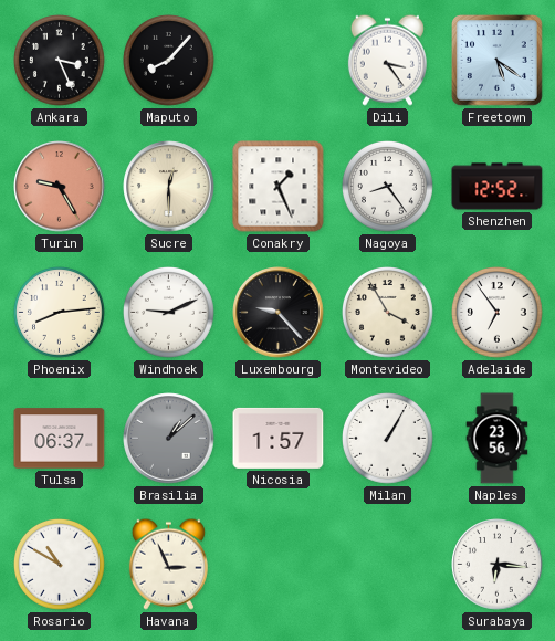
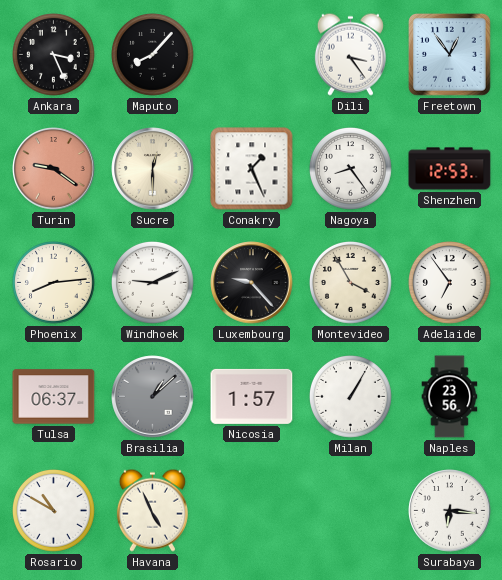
Freetown: 5:21 -> 12:54 (450, 55)
Turin: 9:25 -> 9:21 (54, 169)
Shenzhen: 12:52 -> 12:53 (450, 169)
Havana: 2:56 -> 4:56 (152, 510)
